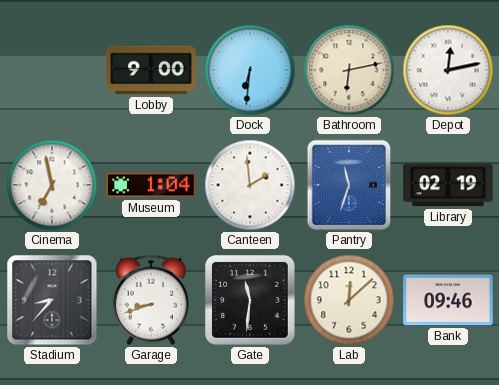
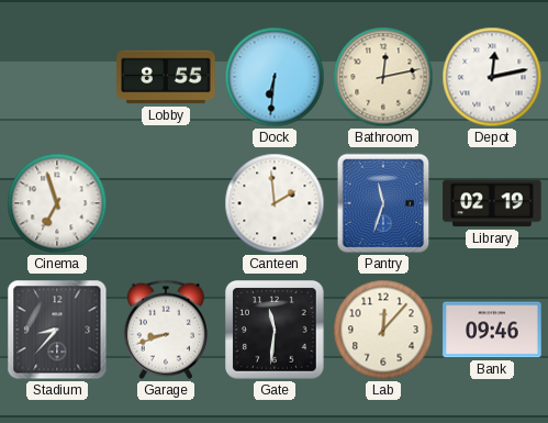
Lobby: 9:00 -> 8:55 (166, 77)
Bathroom: 6:13 -> 12:13 (383, 77)
Cinema: 6:58 -> 6:57 (57, 203)
Museum: 1:04 -> none (151, 185)
Lab: 12:08 -> 12:07 (383, 330)
